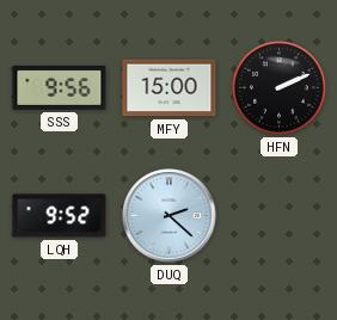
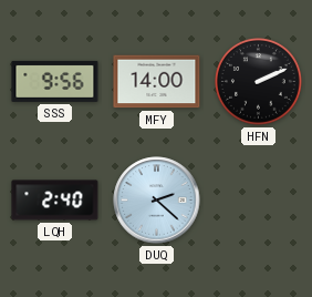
MFY: 15:00 -> 14:00 (157, 82)
LQH: 9:52 -> 2:40 (55, 201)
